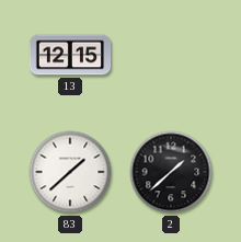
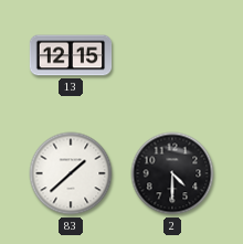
2: 1:38 -> 4:30 (172, 173)
